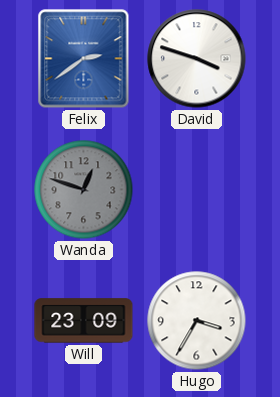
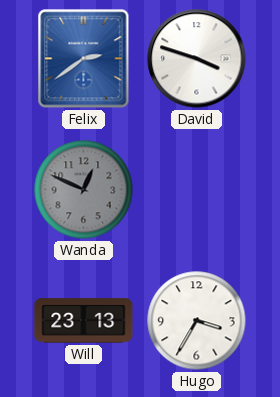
Wanda: 12:48 -> 12:49 (84, 190)
Will: 23:09 -> 23:13 (84, 321)
